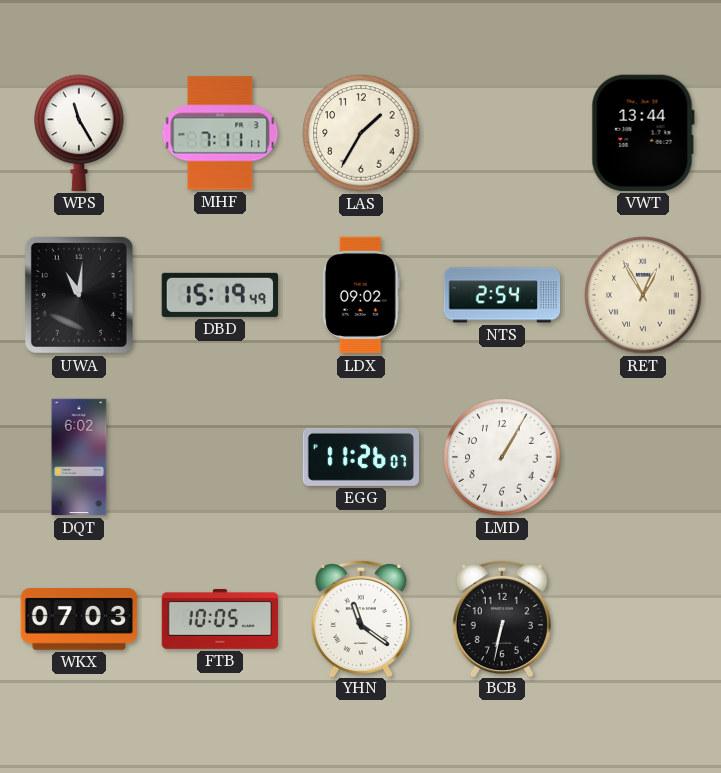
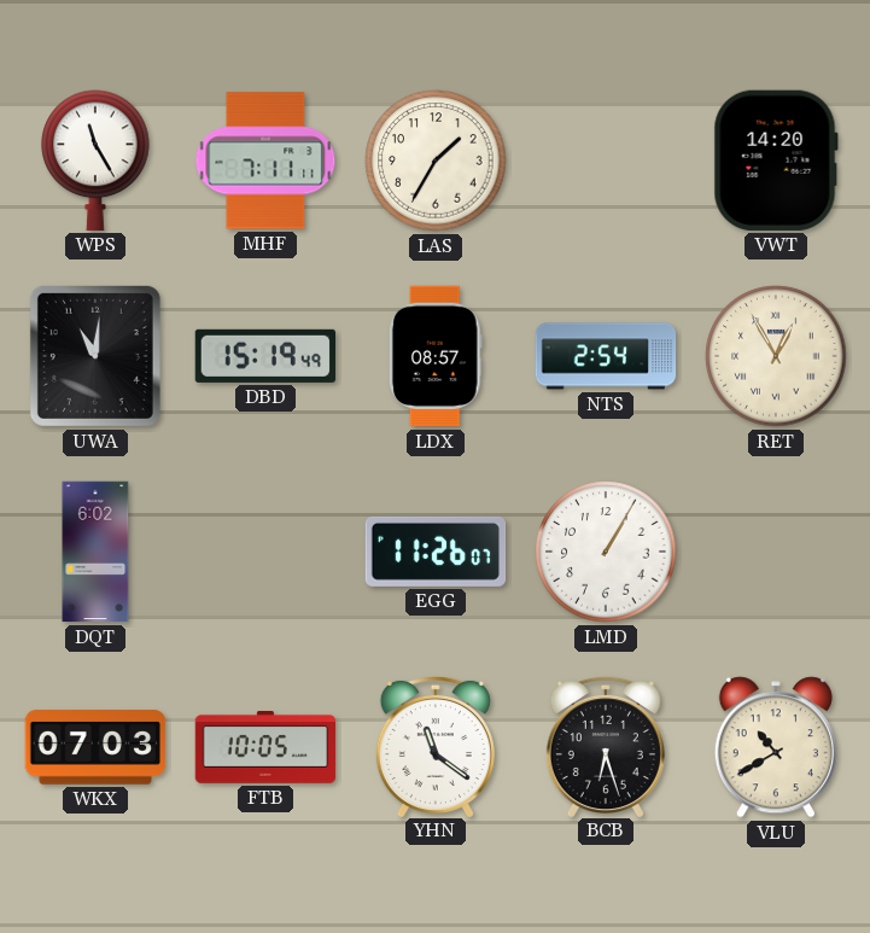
VWT: 13:44 -> 14:20 (776, 161)
LDX: 09:02 -> 08:57 (436, 356)
BCB: 6:32 -> 6:27 (606, 746)
VLU: none -> 10:40 (776, 747)
